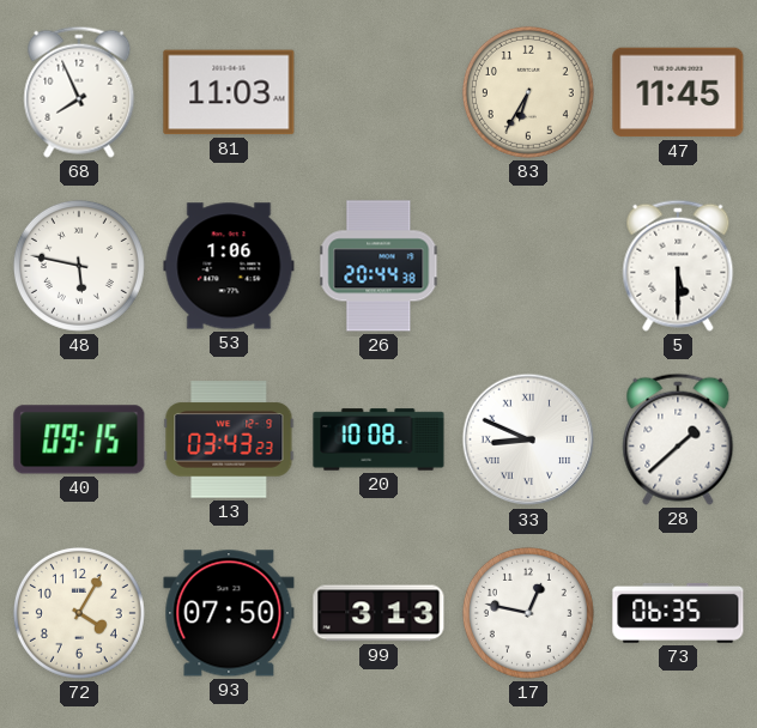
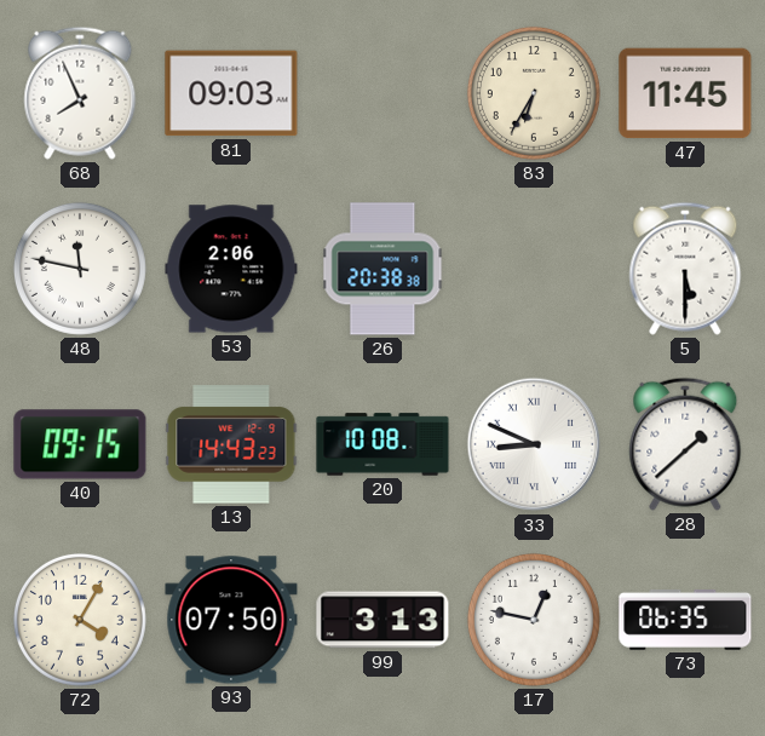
81: 11:03 -> 09:03 (231, 93)
48: 5:47 -> 11:47 (80, 269)
53: 1:06 -> 2:06 (231, 269)
26: 20:44 -> 20:38 (382, 269)
13: 03:43 -> 14:43 (231, 444)
